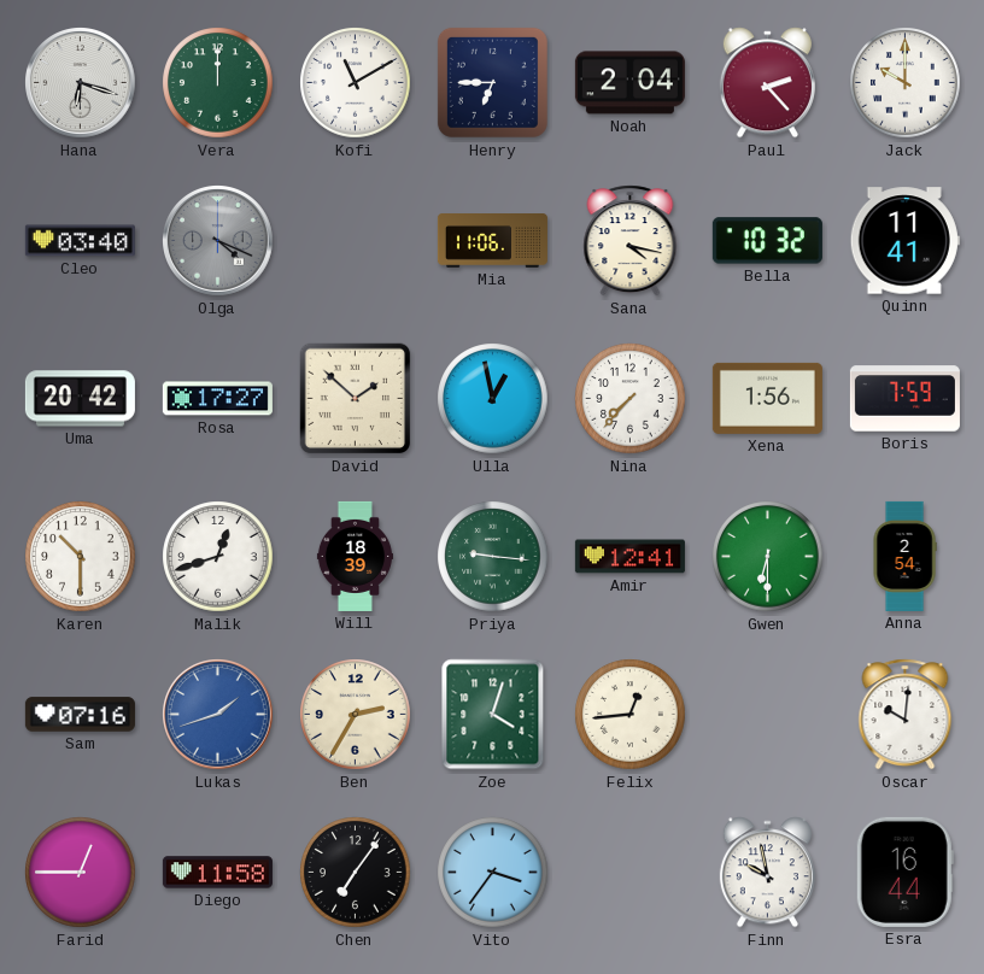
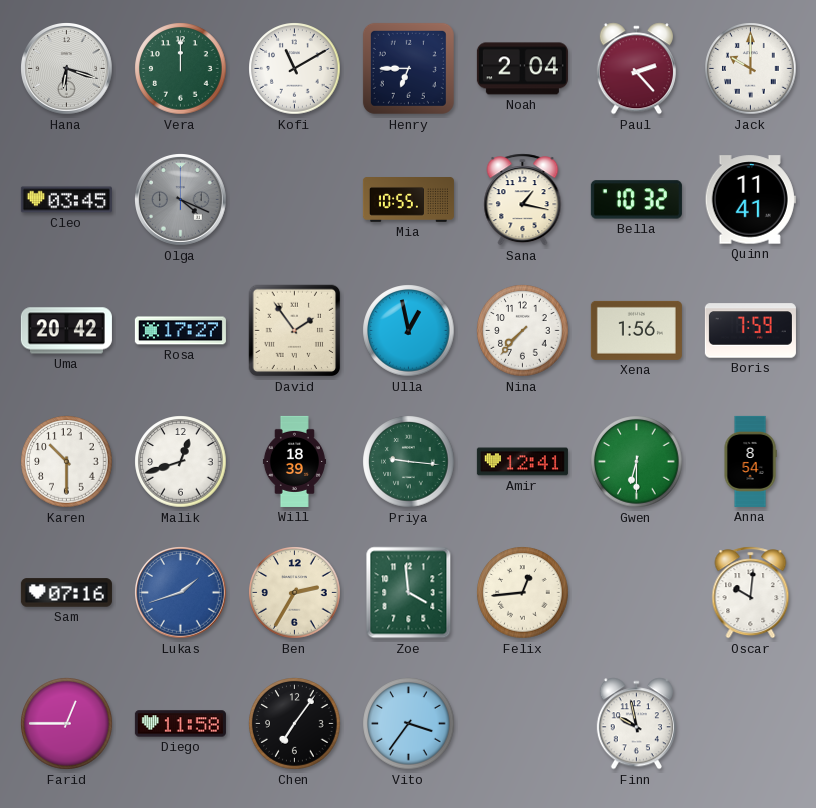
Cleo: 03:40 -> 03:45 (66, 200)
Mia: 11:06 -> 10:55 (408, 200)
Sana: 4:17 -> 1:17 (523, 200)
David: 1:52 -> 1:54 (295, 331)
Anna: 2:54 -> 8:54 (750, 461)
Zoe: 4:03 -> 3:59 (409, 593)
Esra: 16:44 -> none (904, 872)
